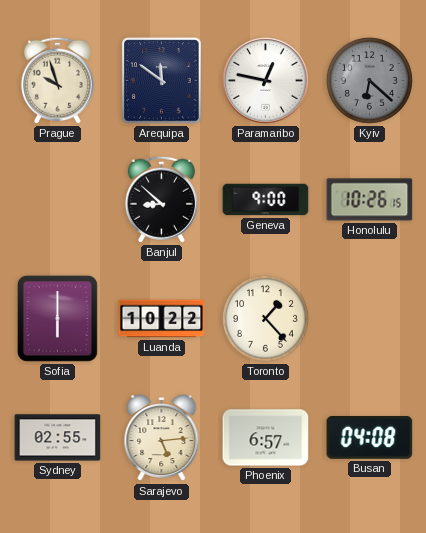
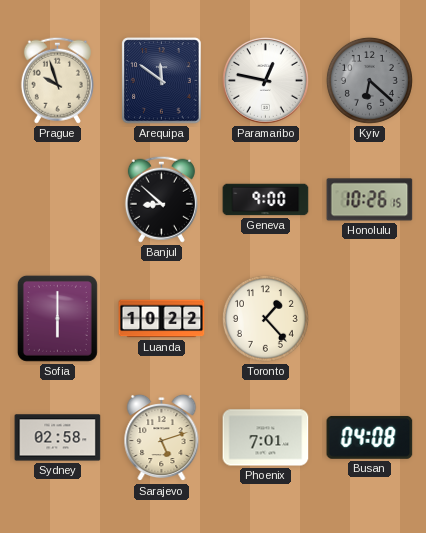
Sydney: 02:55 -> 02:58 (58, 438)
Sarajevo: 5:14 -> 5:12 (162, 438)
Phoenix: 6:57 -> 7:01 (266, 438)
